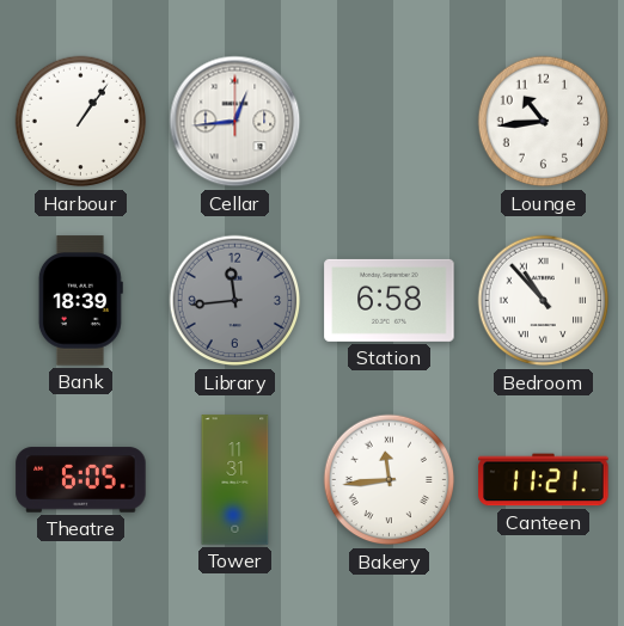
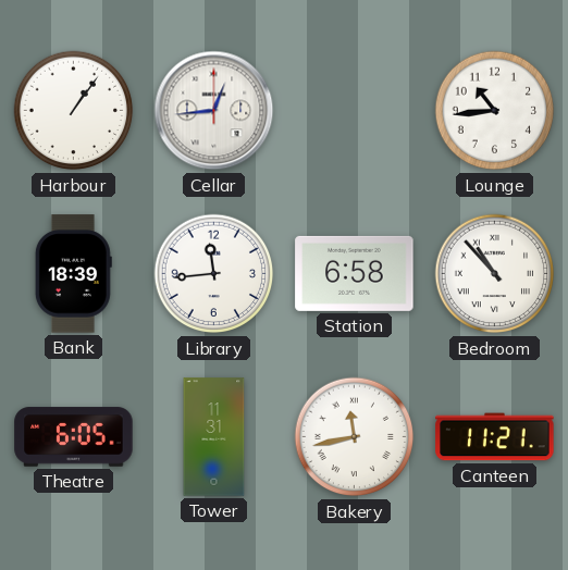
Library dial: grey -> white (214, 274)
Bakery: 11:44 -> 11:43 (355, 437)
